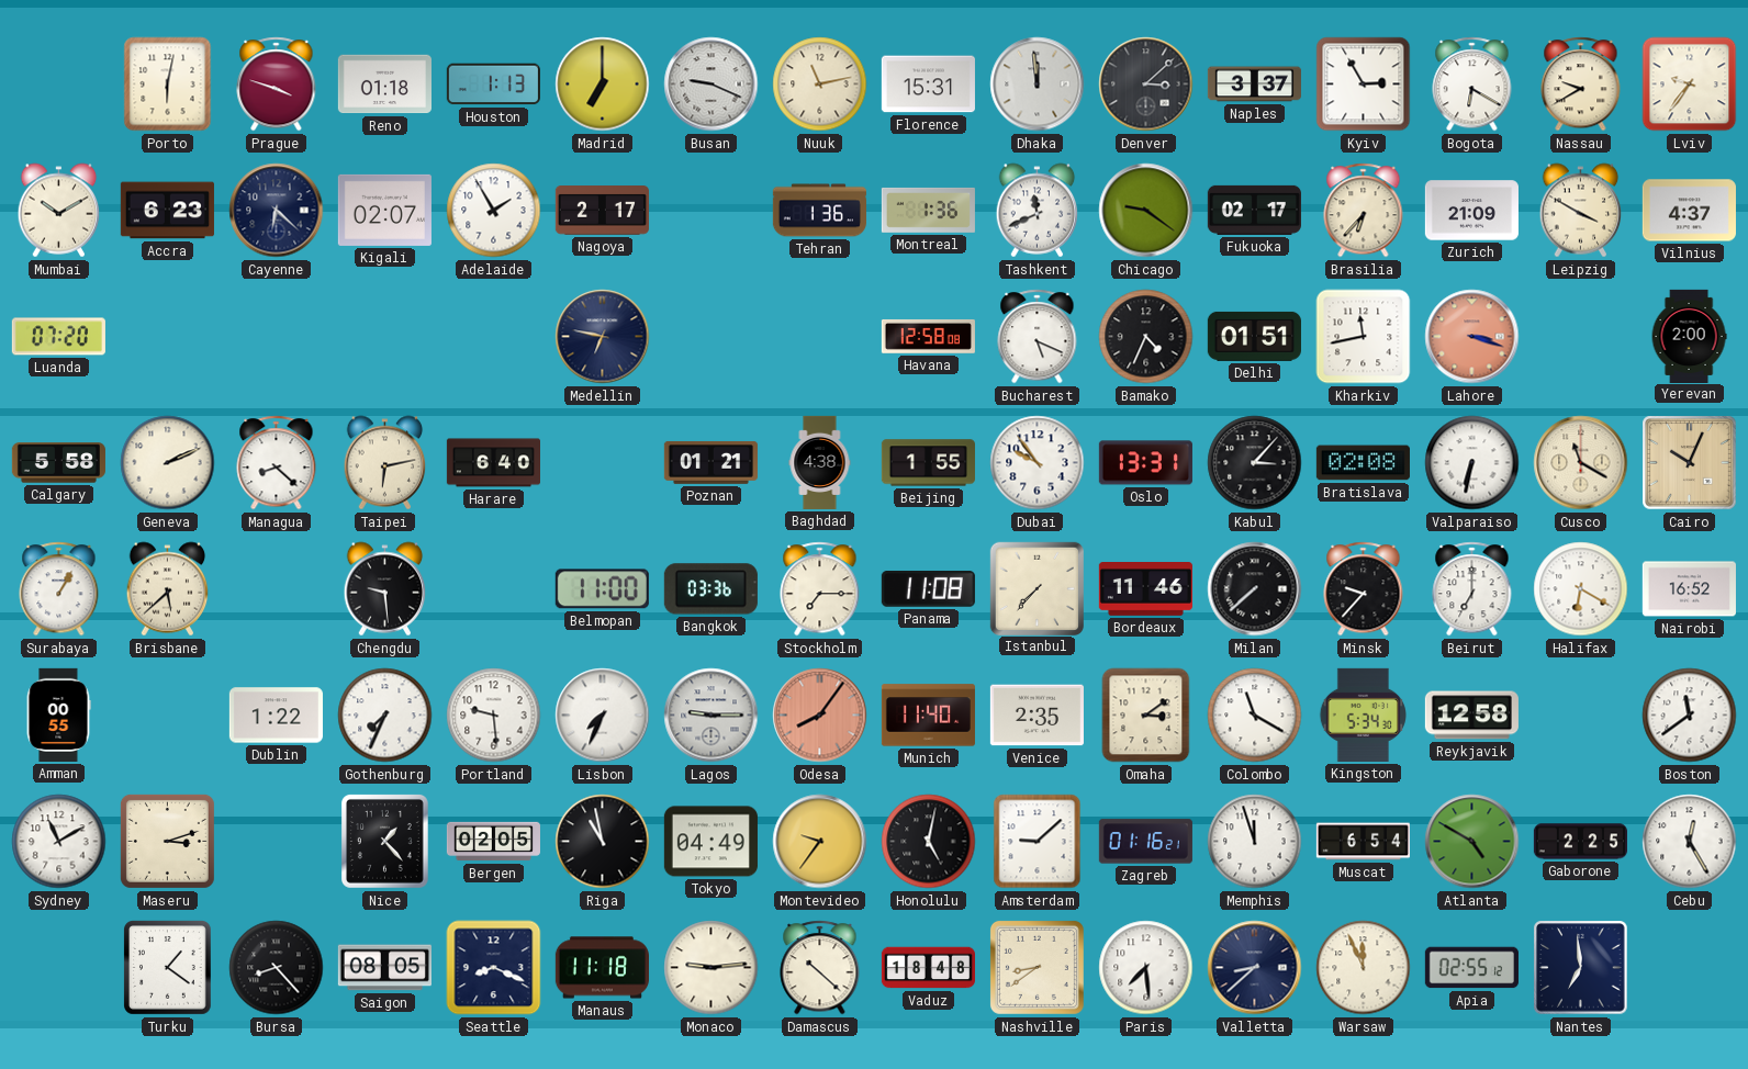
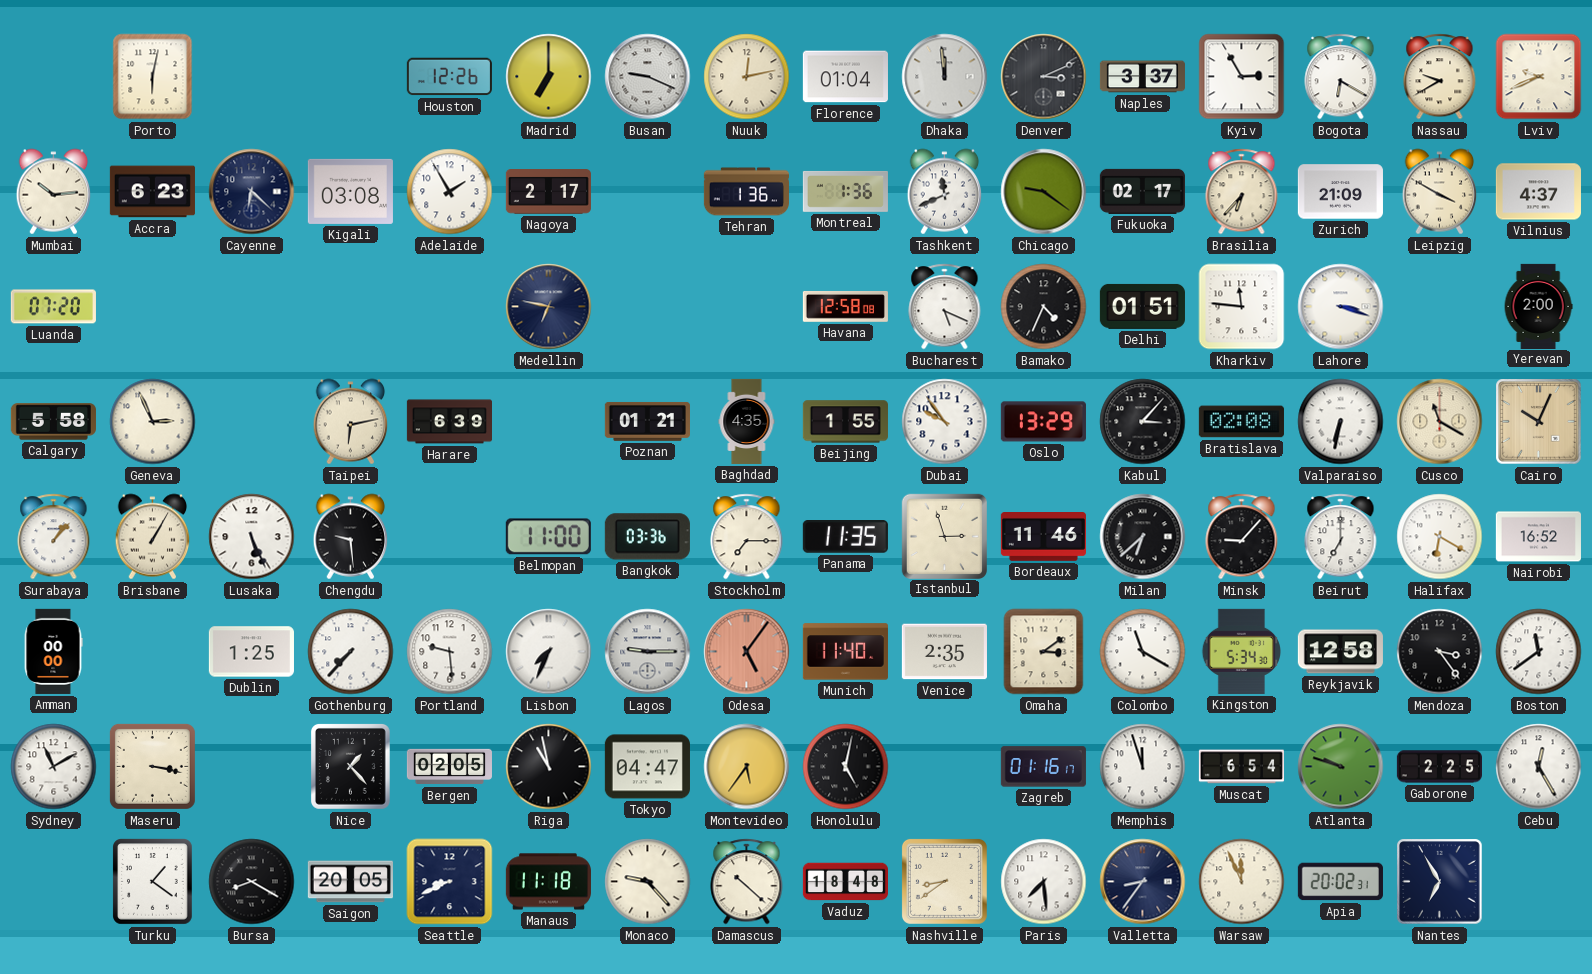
Prague: 3:48 -> none (277, 85)
Reno: 01:18 -> none (384, 85)
Houston: 1:13 -> 12:26 (449, 77)
Nuuk: 11:13 -> 12:13 (747, 77)
Florence: 15:31 -> 01:04 (845, 77)
Denver: 3:08 -> 3:11 (1044, 77)
Lviv: 9:36 -> 9:41 (1539, 77)
Mumbai: 10:10 -> 10:14 (54, 192)
Kigali: 02:07 -> 03:08 (350, 191)
Kharkiv: 11:43 -> 11:46 (1242, 307)
Lahore dial: salmon -> white (1341, 307)
Geneva: 2:11 -> 2:56 (153, 422)
Managua: 8:22 -> none (277, 463)
Harare: 6:40 -> 6:39 (449, 422)
Baghdad: 4:38 -> 4:35 (747, 421)
Oslo: 13:31 -> 13:29 (1043, 422)
Surabaya: 1:05 -> 1:07 (54, 537)
Brisbane: 5:38 -> 1:05 (153, 537)
Lusaka: none -> 5:26 (252, 537)
Panama: 11:08 -> 11:35 (845, 537)
Istanbul: 7:37 -> 2:57 (944, 536)
Milan: 7:38 -> 6:38 (1143, 537)
Minsk: 9:37 -> 9:07 (1242, 537)
Amman: 00:55 -> 00:00 (53, 651)
Dublin: 1:22 -> 1:25 (251, 652)
Gothenburg: 7:34 -> 7:37 (351, 652)
Odesa: 8:06 -> 5:06 (747, 652)
Mendoza: none -> 3:24 (1440, 652)
Maseru: 3:12 -> 3:17 (152, 766)
Tokyo: 04:49 -> 04:47 (647, 767)
Montevideo: 9:36 -> 5:36 (747, 767)
Amsterdam: 9:08 -> none (1038, 842)
Zagreb: 01:16:21 -> 01:16:17 (1043, 767)
Atlanta: 4:50 -> 9:48 (1341, 767)
Bursa: 8:23 -> 8:20 (252, 882)
Saigon: 08:05 -> 20:05 (350, 882)
Seattle: 8:19 -> 8:41 (450, 882)
Monaco: 9:14 -> 9:23 (648, 882)
Valletta: 8:38 -> 8:36 (1143, 882)
Apia: 02:55 -> 20:02 (1340, 882)
Nantes: 6:59 -> 6:55 (1440, 882)
